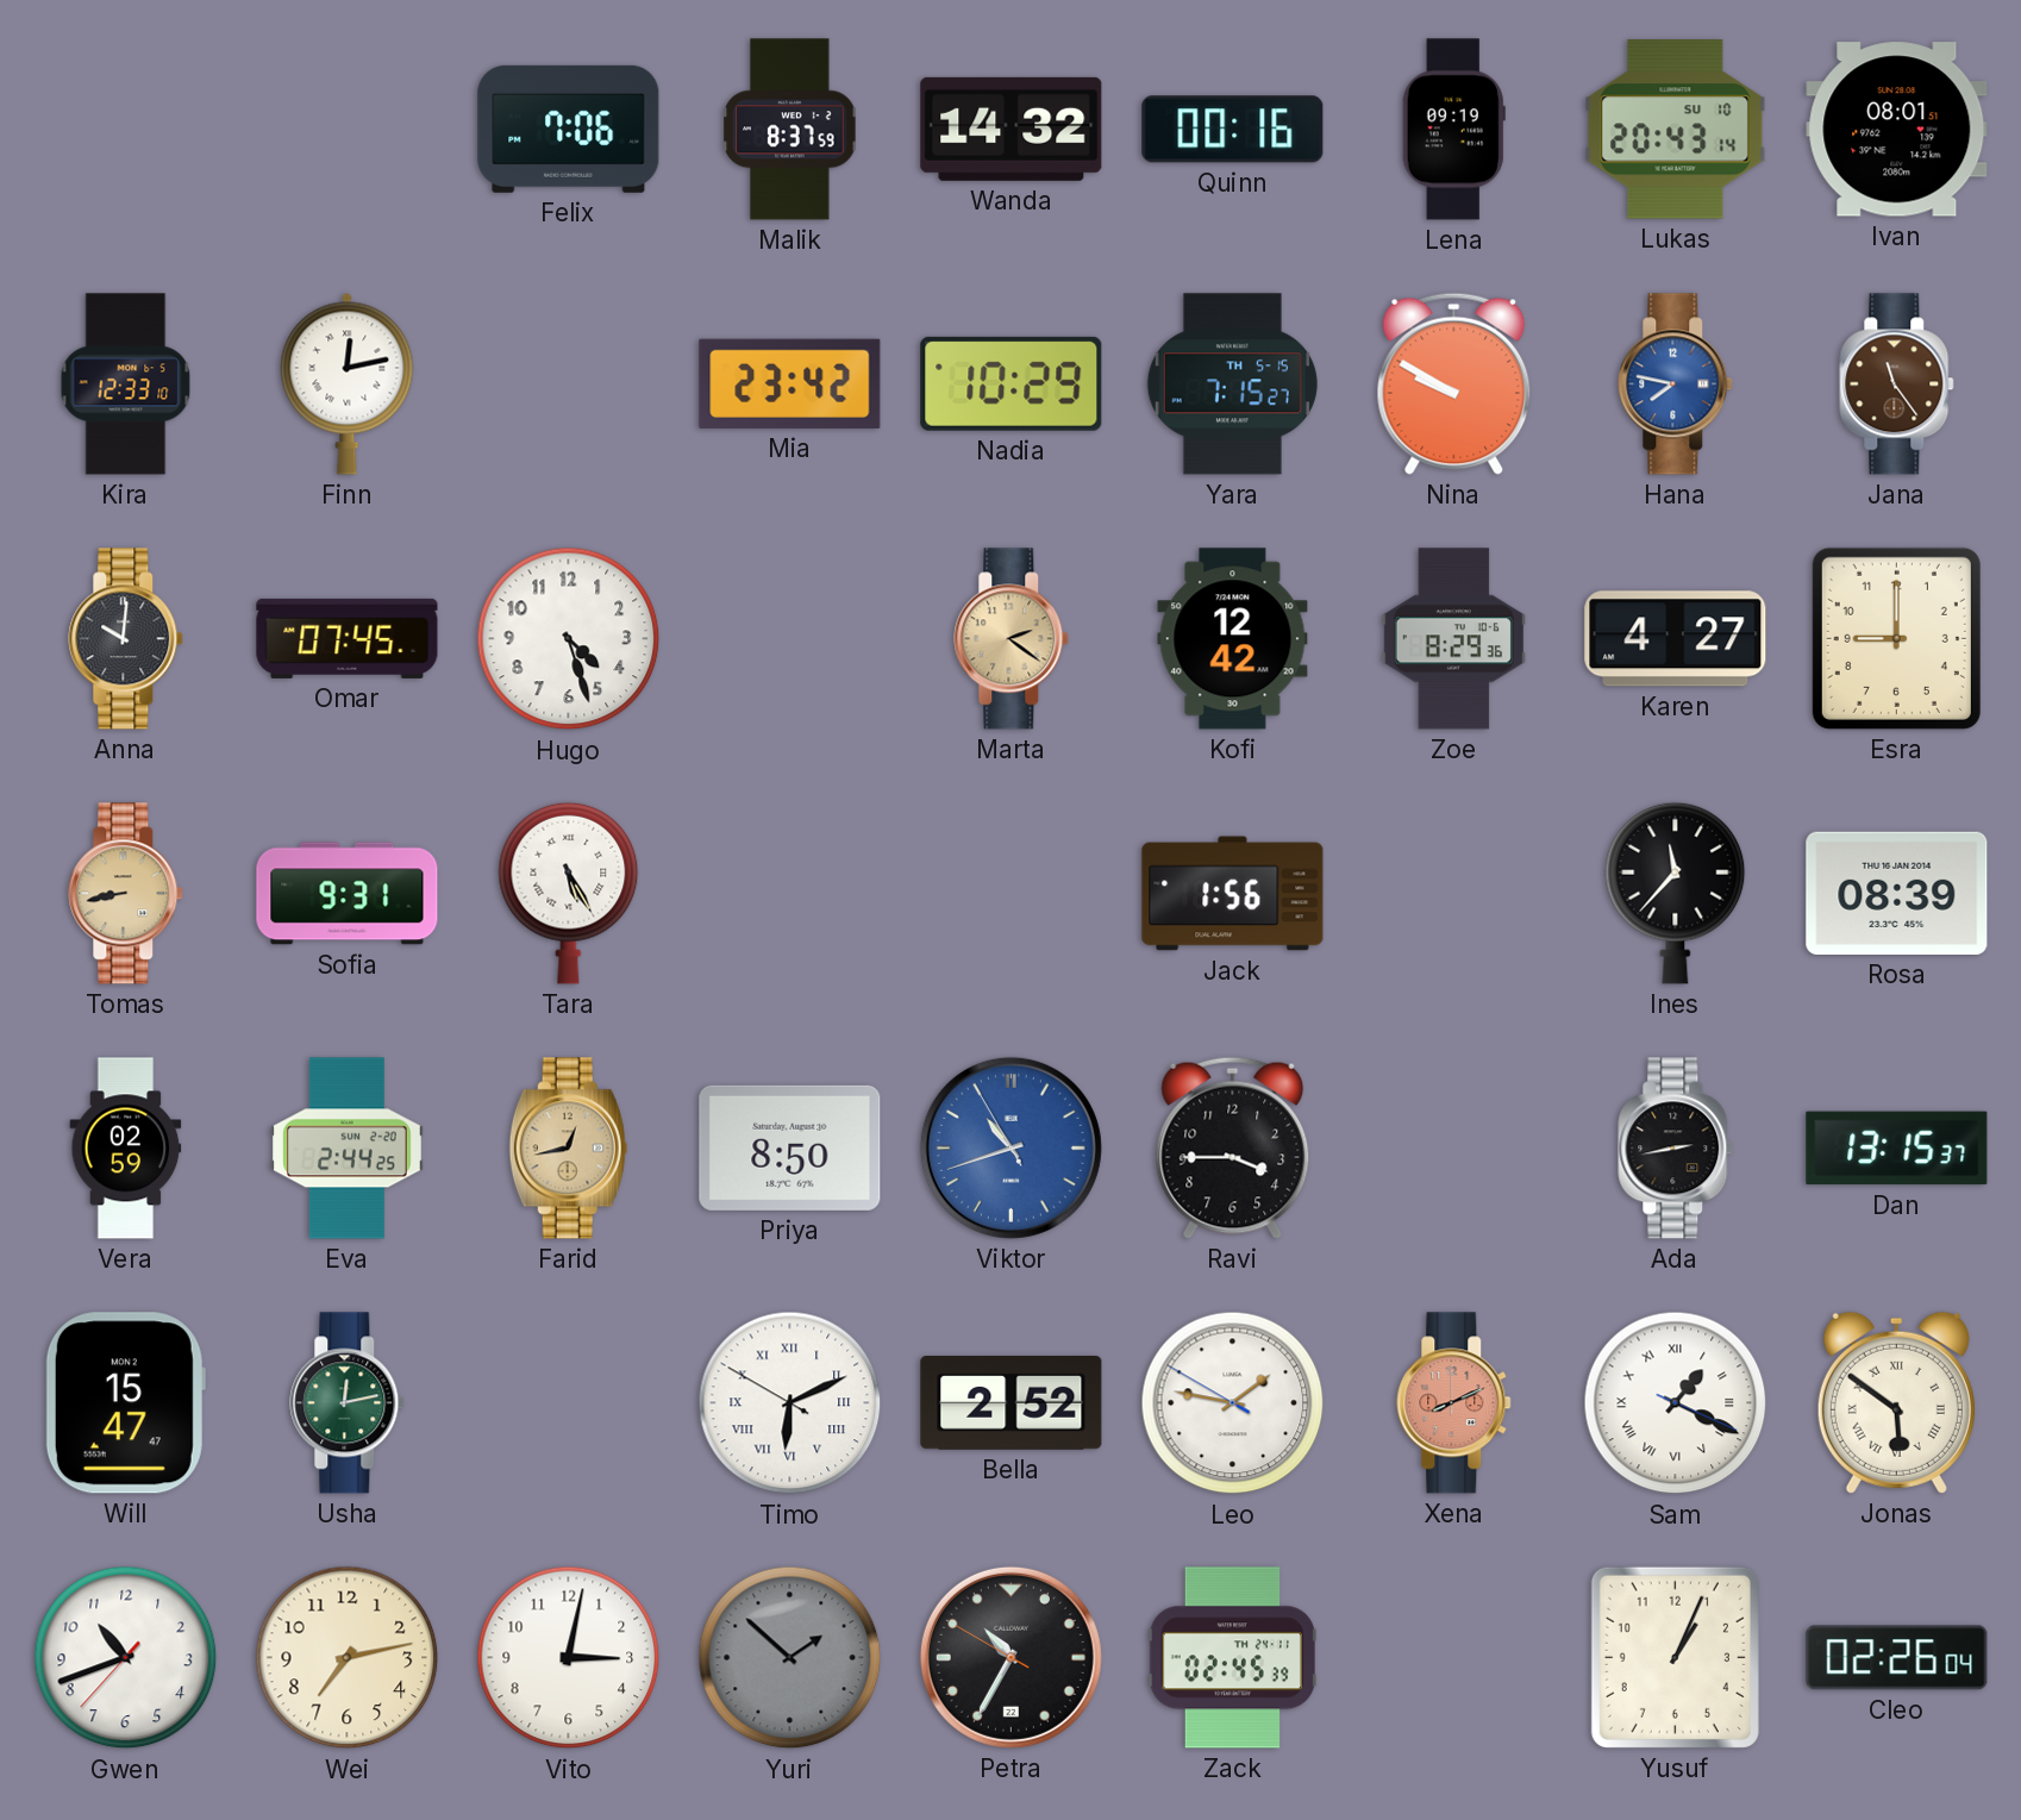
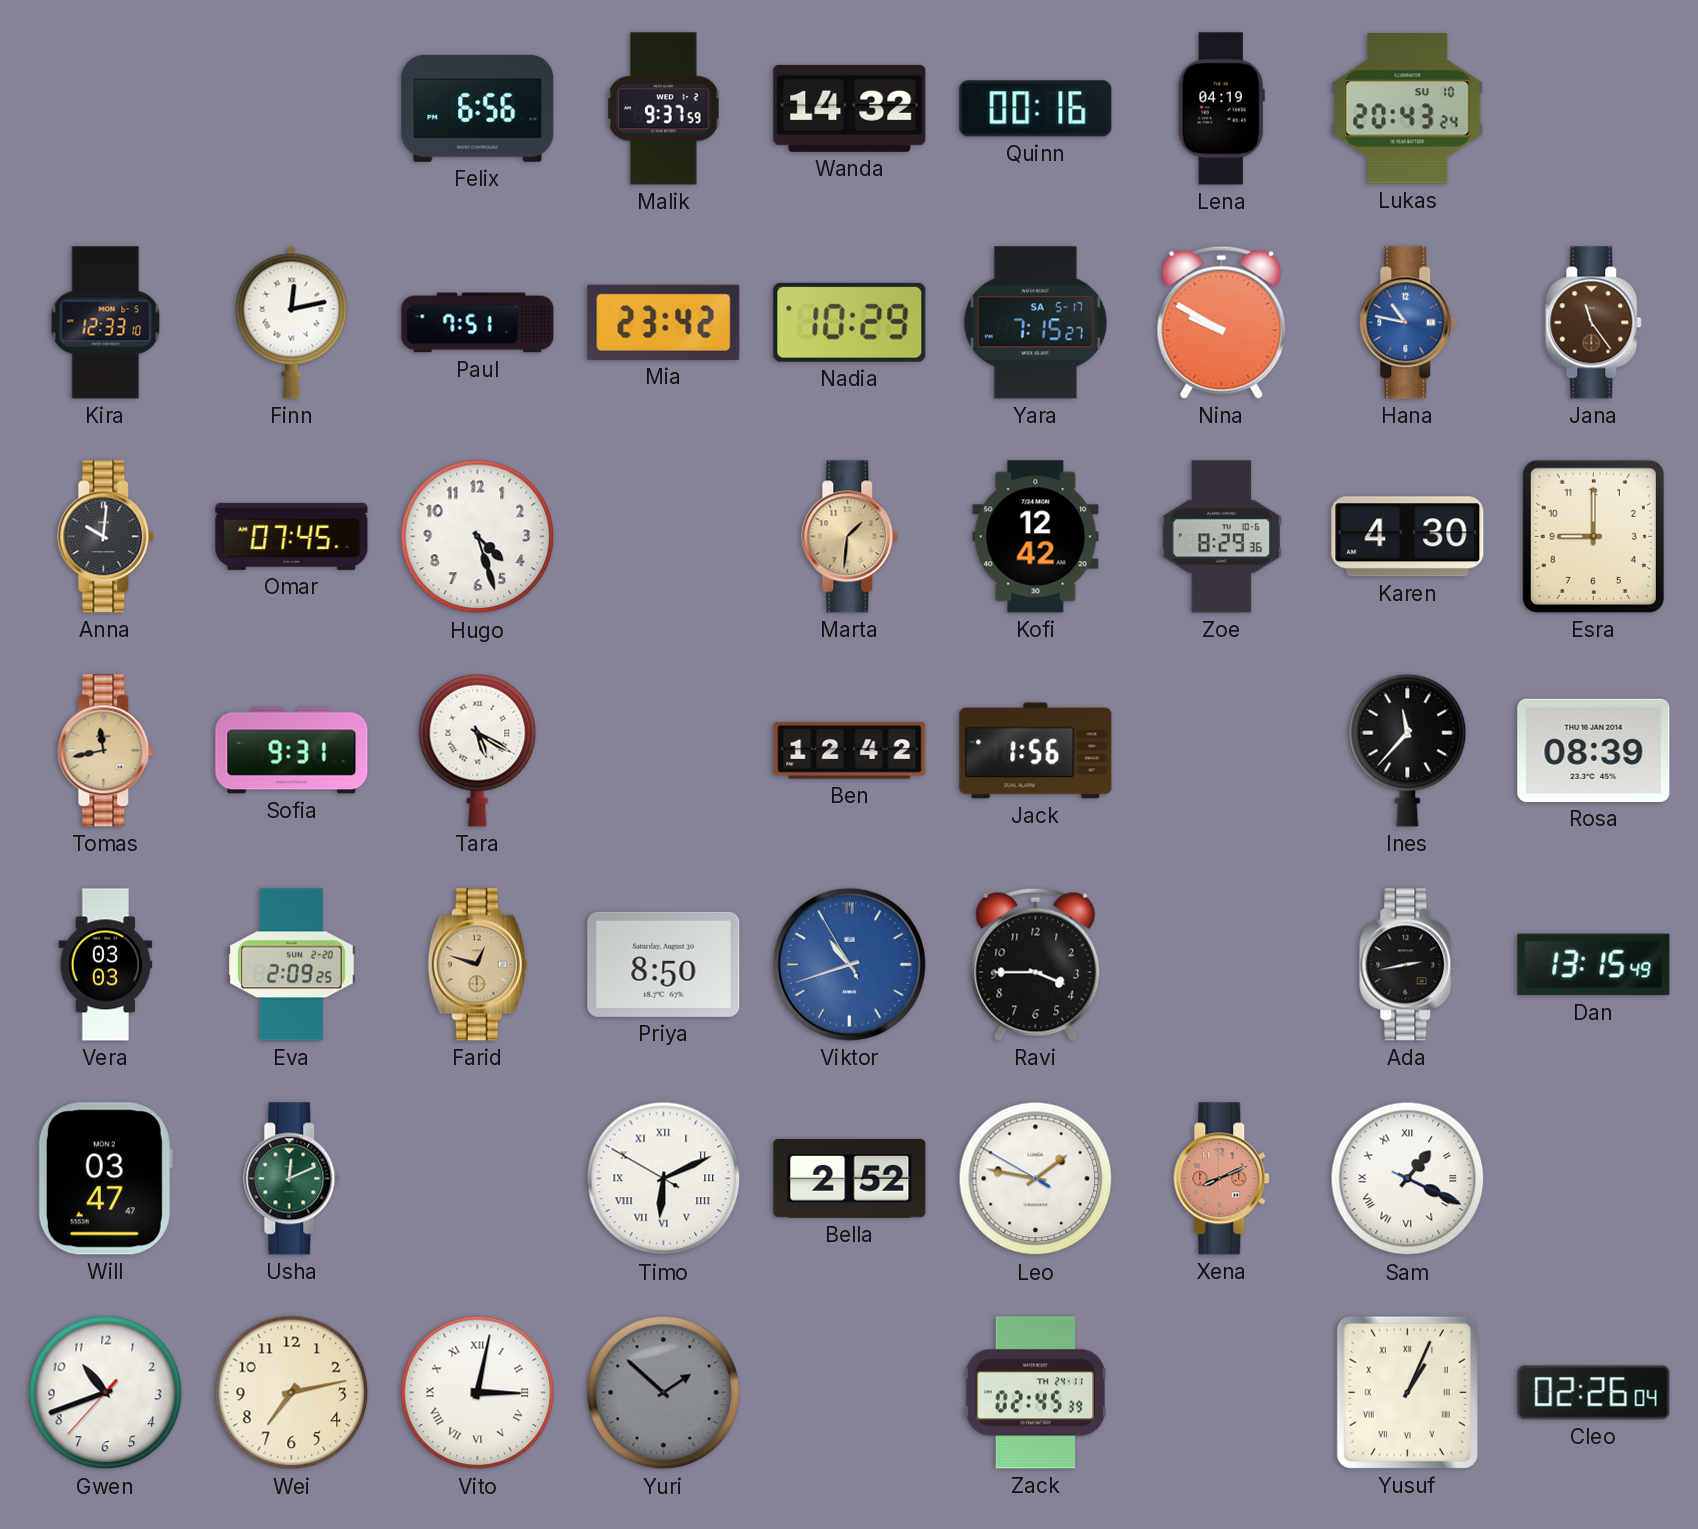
Felix: 7:06 -> 6:56 (478, 108)
Malik: 8:37 -> 9:37 (664, 109)
Lena: 09:19 -> 04:19 (1221, 109)
Lukas: 20:43:14 -> 20:43:24 (1408, 109)
Ivan: 08:01 -> none (1897, 130)
Paul: none -> 7:51 (478, 323)
Yara date: TH 5-15 -> SA 5-17 (1035, 323)
Hana: 7:47 -> 10:47 (1408, 323)
Marta: 2:21 -> 1:31 (850, 537)
Karen: 4:27 -> 4:30 (1408, 537)
Tomas: 8:43 -> 11:43 (106, 751)
Tara: 5:25 -> 5:20 (478, 750)
Ben: none -> 12:42 (850, 751)
Vera: 02:59 -> 03:03 (106, 965)
Eva: 2:44 -> 2:09 (292, 965)
Farid: 12:43 -> 12:48 (477, 965)
Dan: 13:15:37 -> 13:15:49 (1594, 965)
Will: 15:47 -> 03:47 (105, 1179)
Usha: 12:13 -> 12:11 (292, 1179)
Jonas: 5:51 -> none (1896, 1402)
Vito numerals: Arabic -> Roman (478, 1393)
Petra: 10:34 -> none (1010, 1657)
Yusuf numerals: Arabic -> Roman (1407, 1392)
